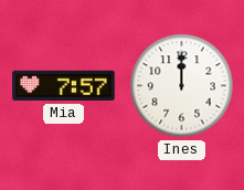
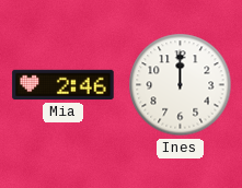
Mia: 7:57 -> 2:46 (64, 85)
